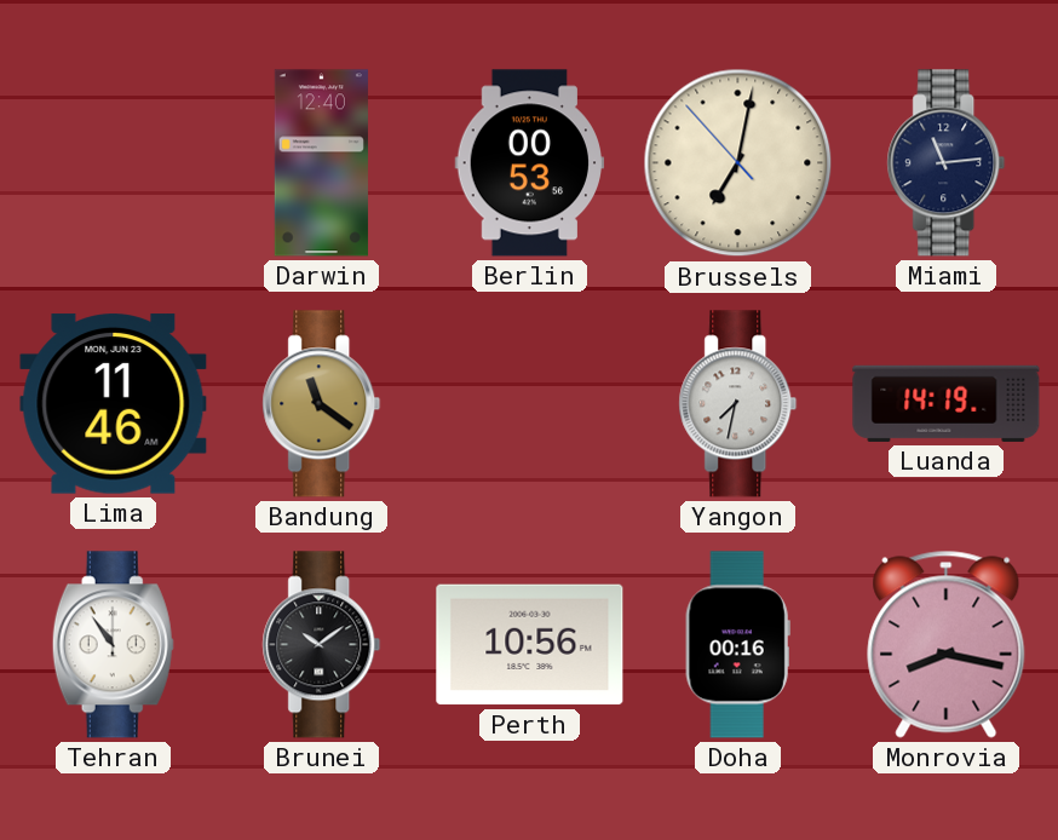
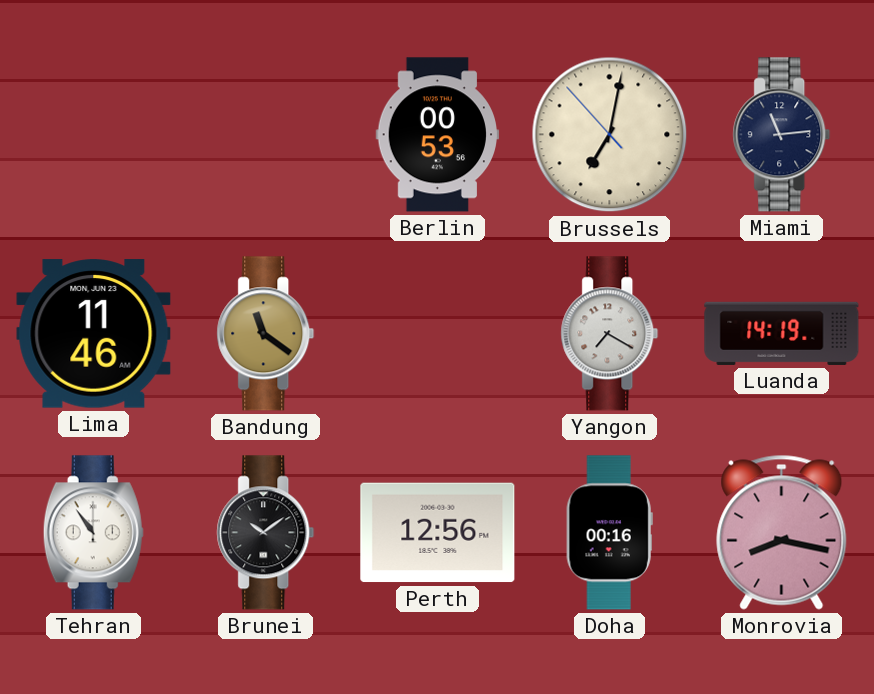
Darwin: 12:40 -> none (321, 163)
Yangon: 7:32 -> 7:20 (610, 334)
Perth: 10:56 -> 12:56 (438, 533)
